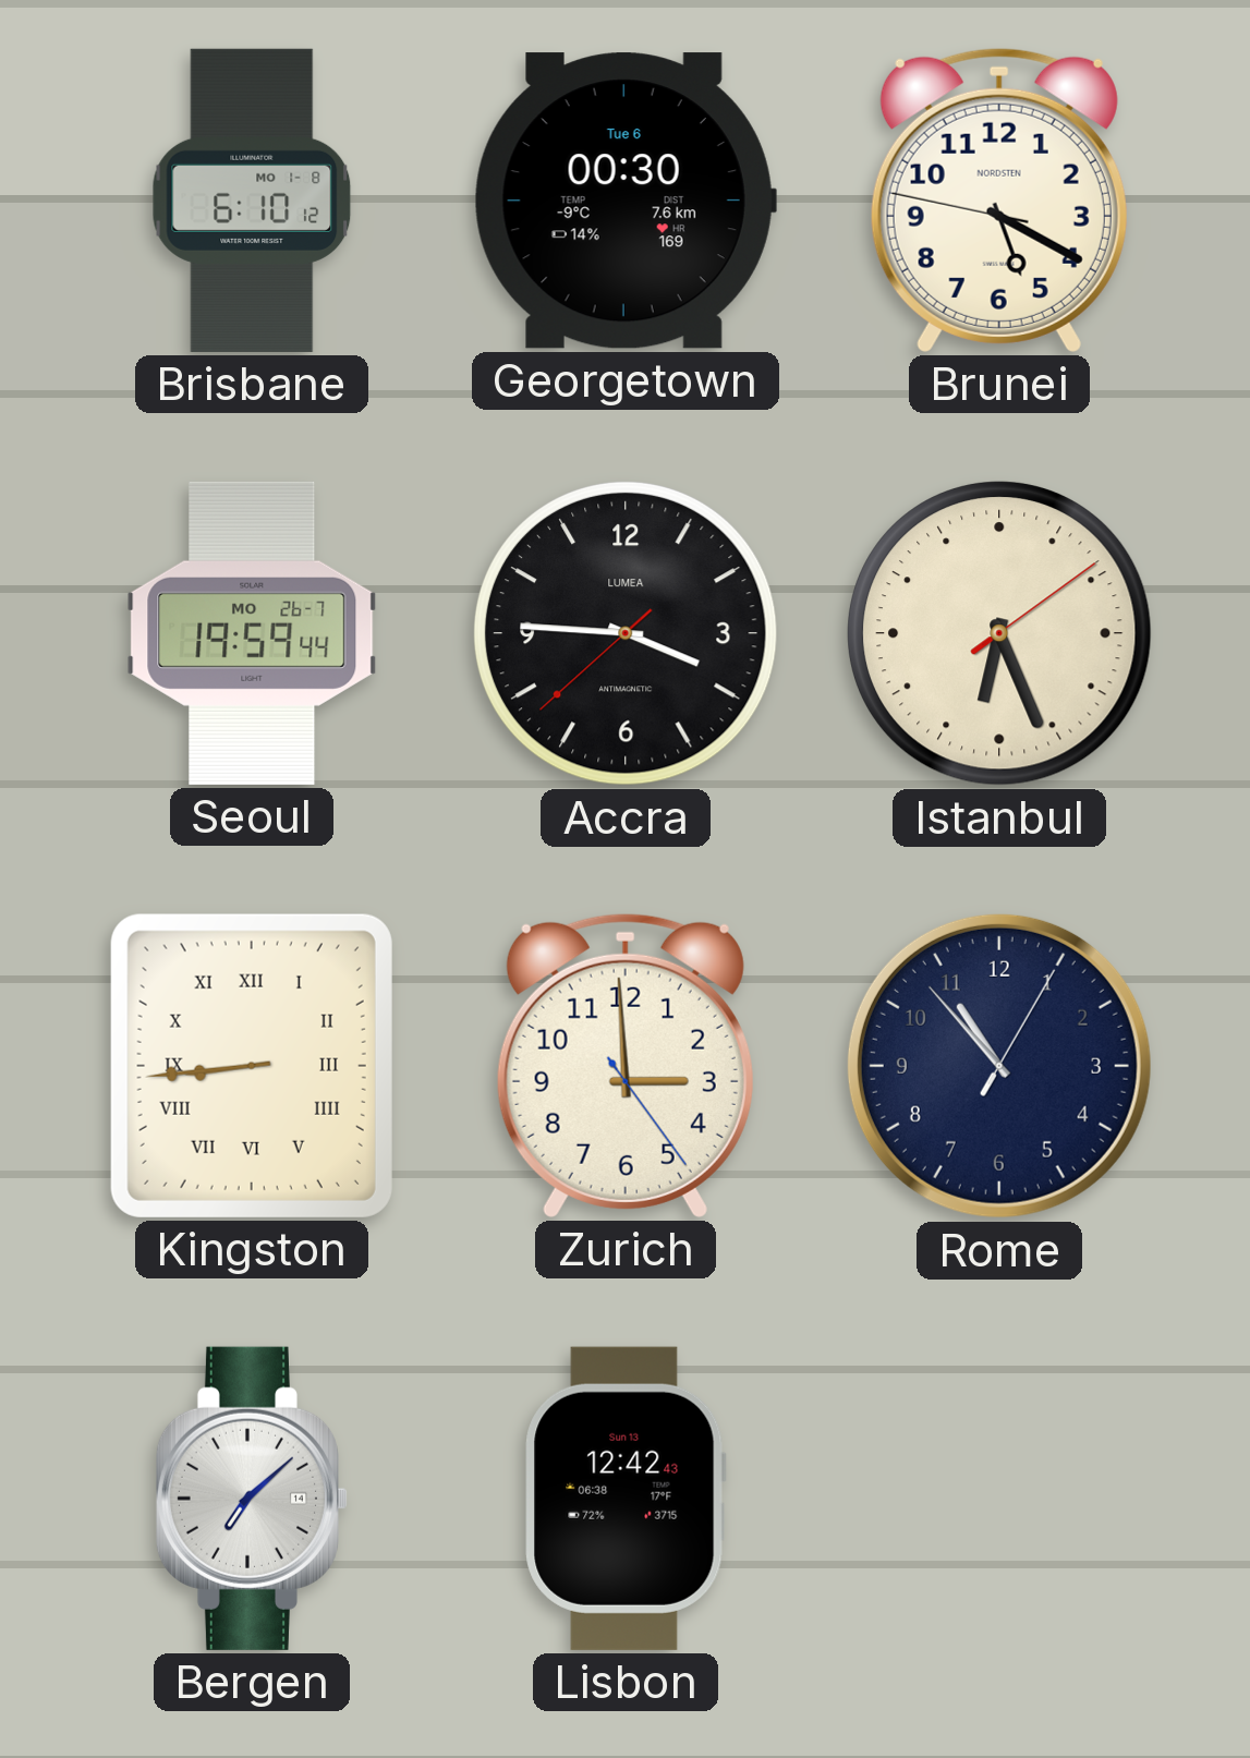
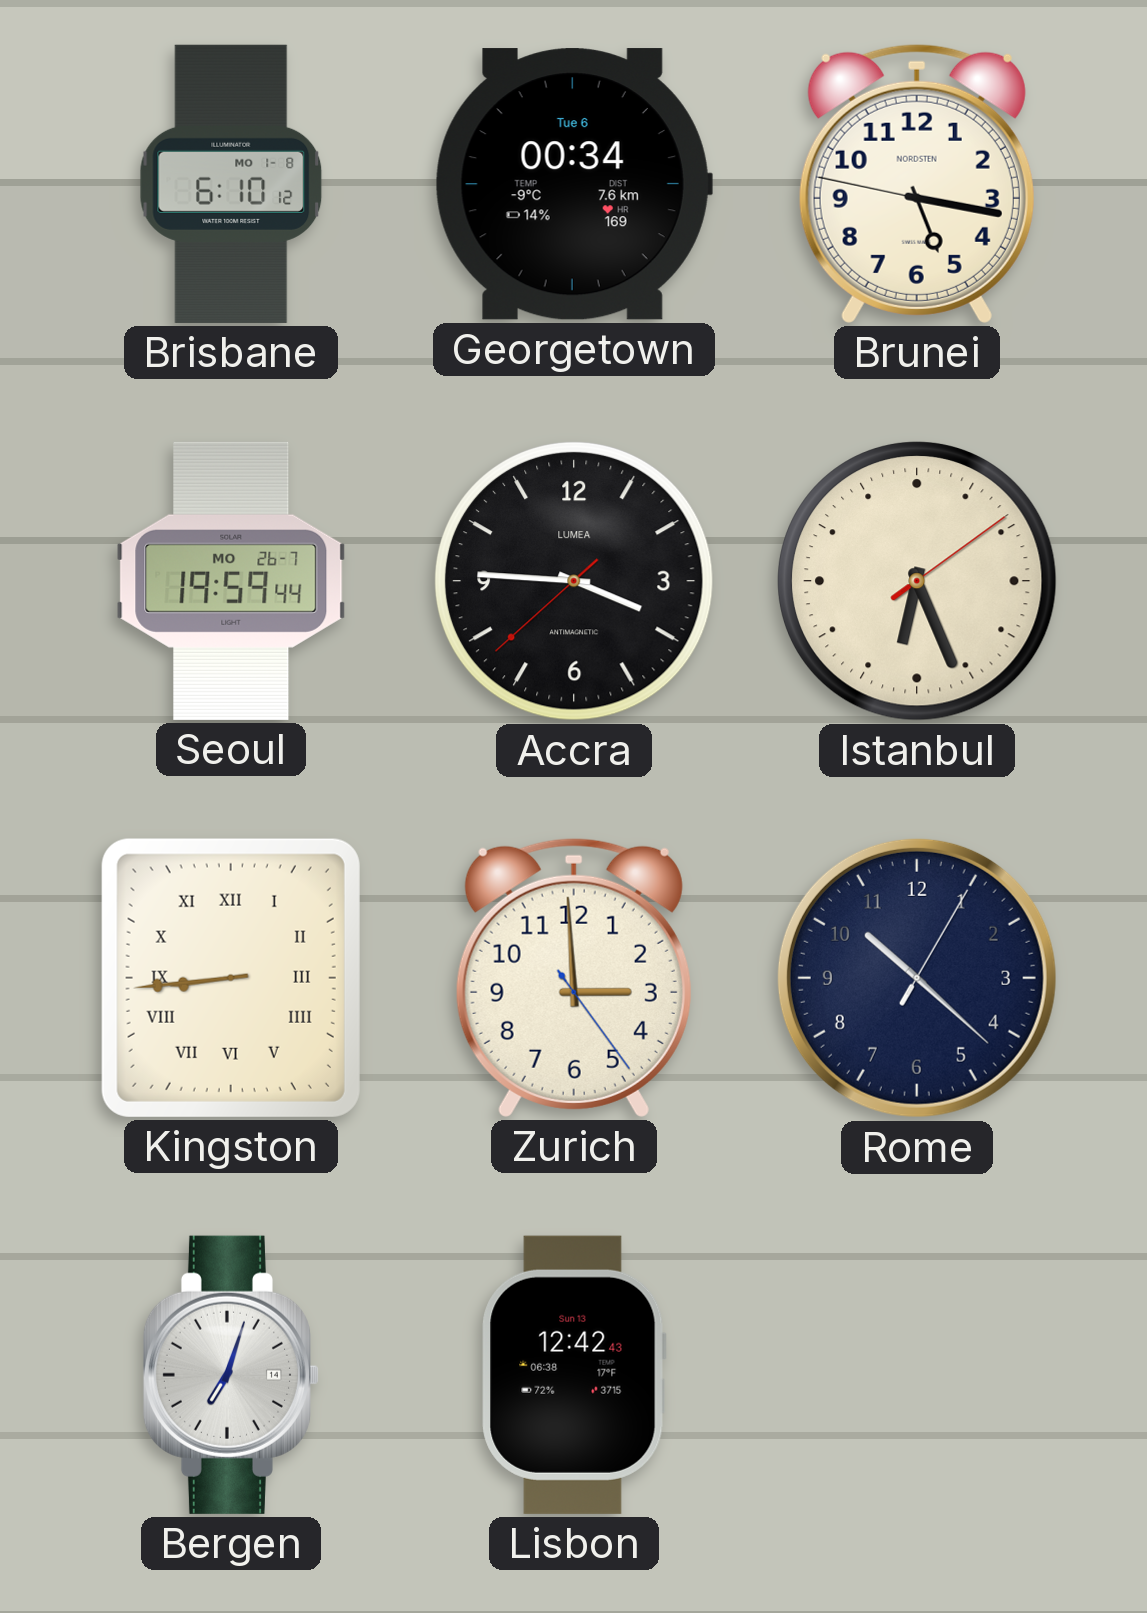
Georgetown: 00:30 -> 00:34 (574, 184)
Brunei: 5:19 -> 5:16 (917, 183)
Rome: 10:53 -> 10:22 (917, 978)
Bergen: 7:08 -> 7:03 (231, 1375)
